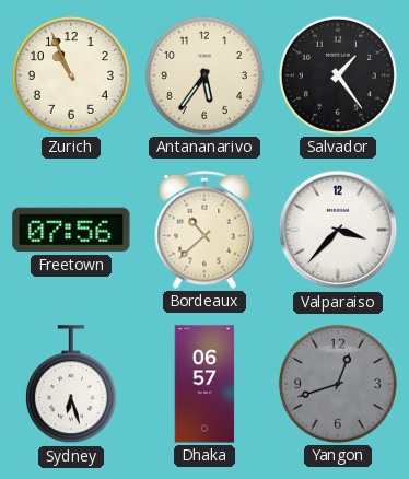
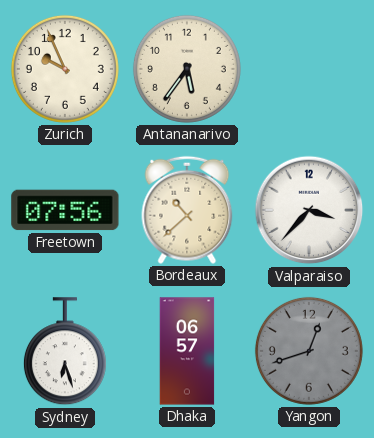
Zurich: 10:56 -> 9:56 (65, 69)
Salvador: 1:24 -> none (338, 75)
